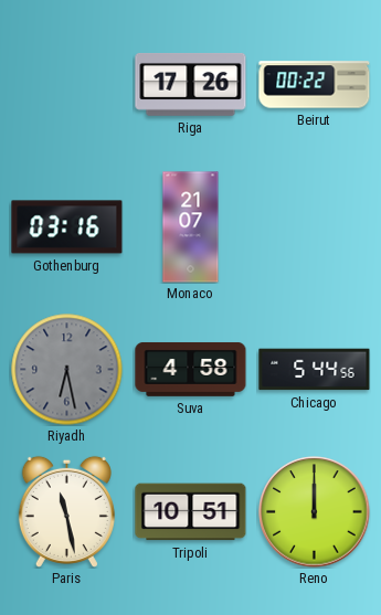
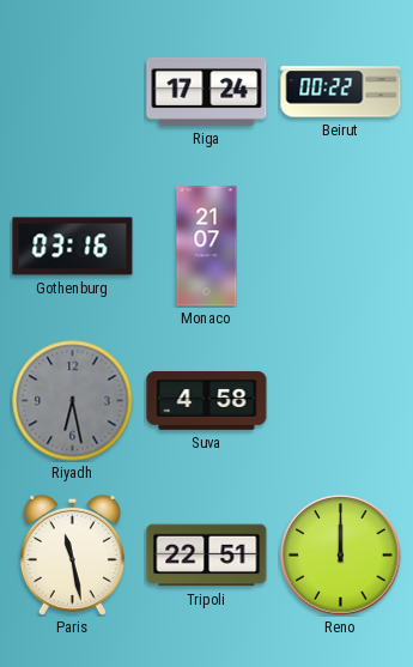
Riga: 17:26 -> 17:24 (207, 91)
Chicago: 5:44 -> none (315, 370)
Tripoli: 10:51 -> 22:51 (207, 556)
